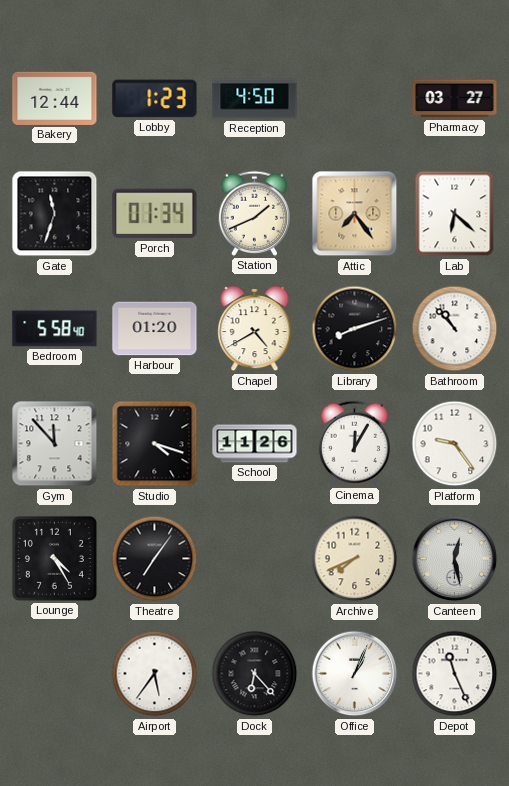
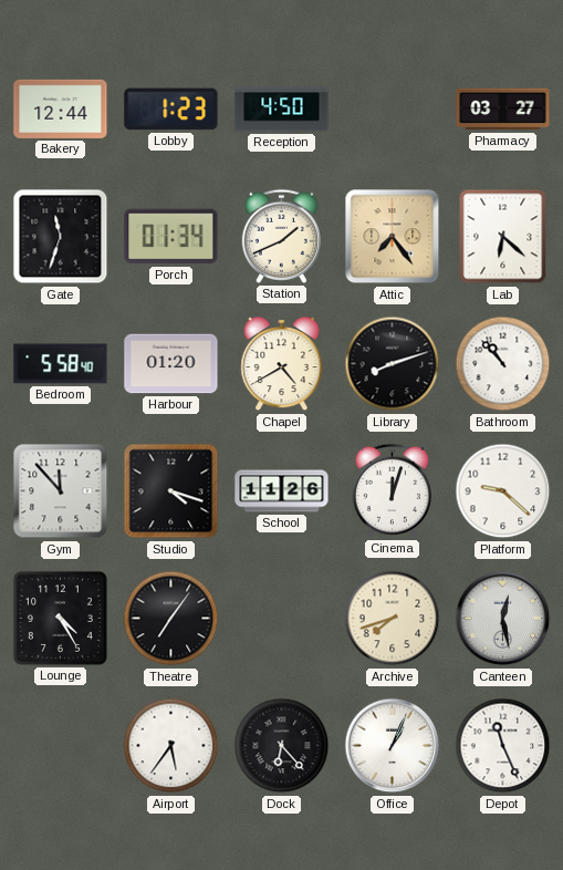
Cinema: 12:05 -> 12:03 (392, 490)
Platform: 9:24 -> 9:22 (503, 491)
Archive: 7:41 -> 7:42 (393, 619)
